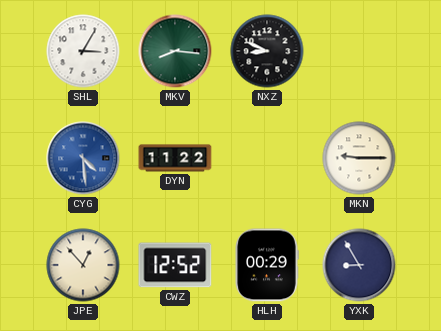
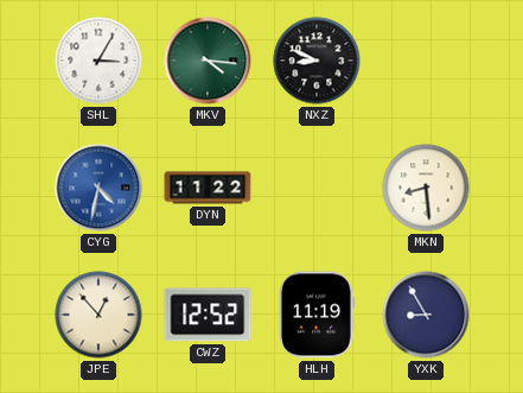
MKV: 8:16 -> 4:16 (208, 61)
CYG: 4:29 -> 4:32 (98, 188)
MKN: 9:15 -> 8:29 (426, 188)
HLH: 00:29 -> 11:19 (317, 315)
